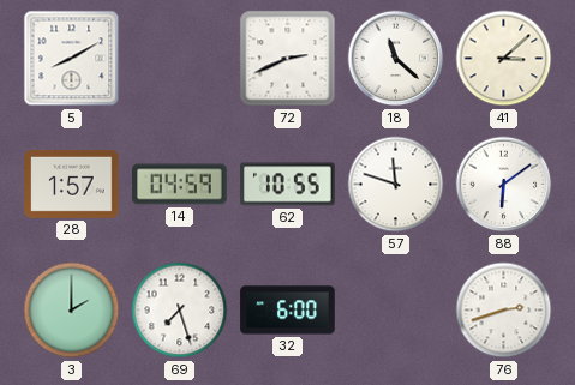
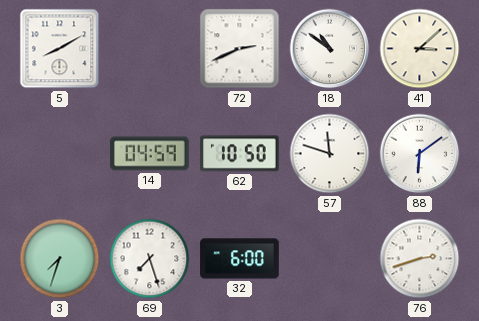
18: 11:22 -> 10:51 (330, 49)
28: 1:57 -> none (72, 184)
62: 10:55 -> 10:50 (240, 154)
3: 2:00 -> 7:33 (60, 259)
